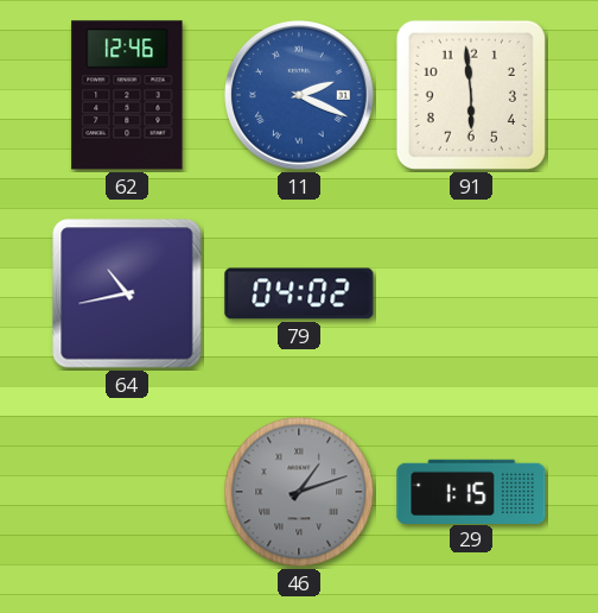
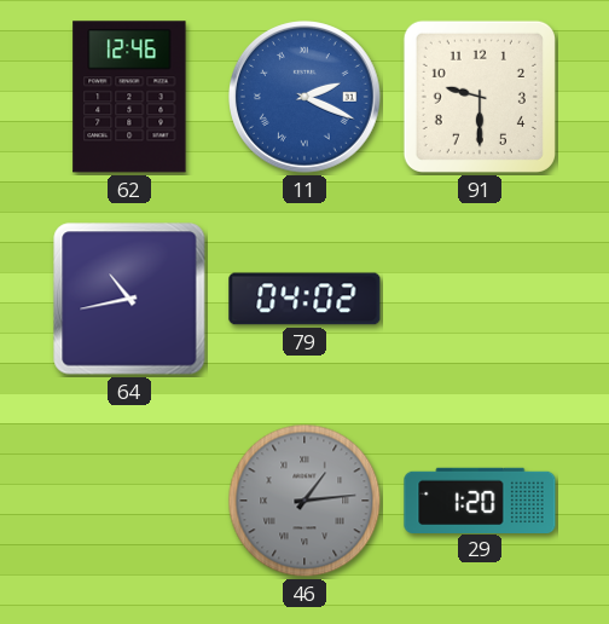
91: 5:59 -> 9:30 (480, 97)
46: 1:12 -> 1:14 (304, 501)
29: 1:15 -> 1:20 (480, 499)
